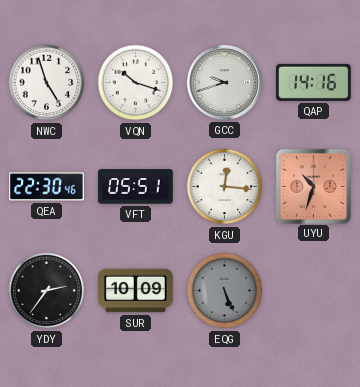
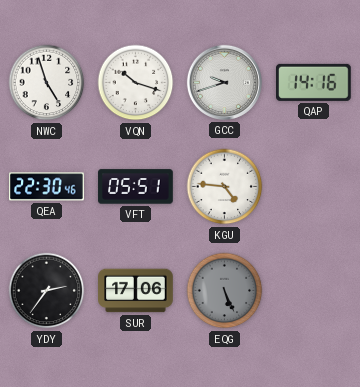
KGU: 12:16 -> 4:46 (225, 187)
UYU: 10:33 -> none (313, 186)
SUR: 10:09 -> 17:06 (136, 291)
